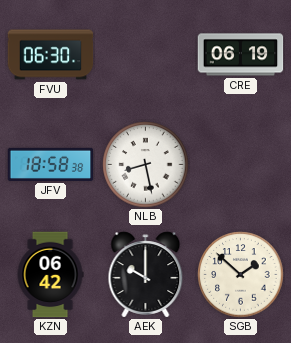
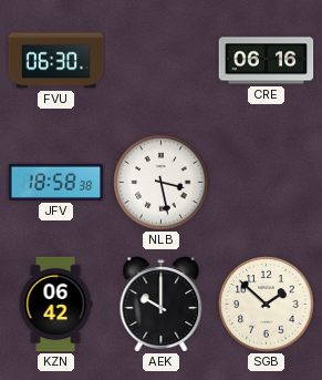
CRE: 06:19 -> 06:16 (267, 61)
NLB: 8:28 -> 3:28 (162, 183)
